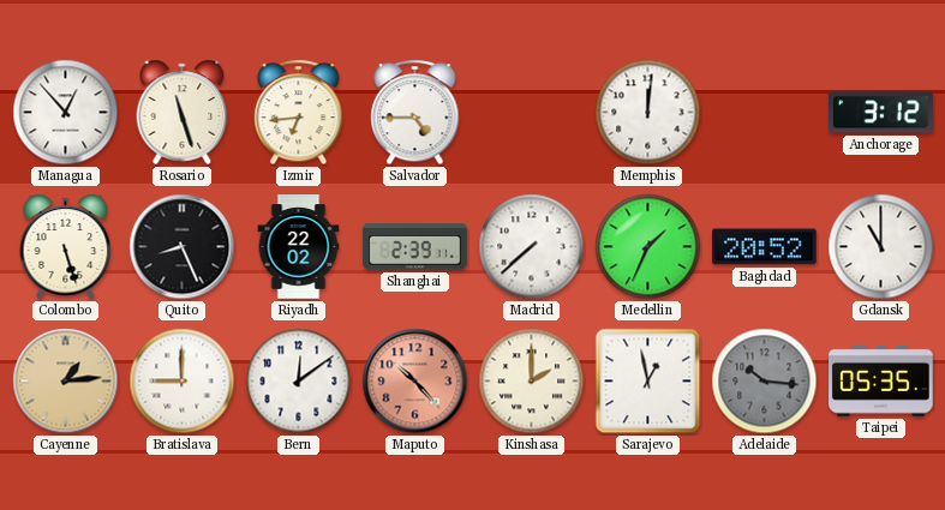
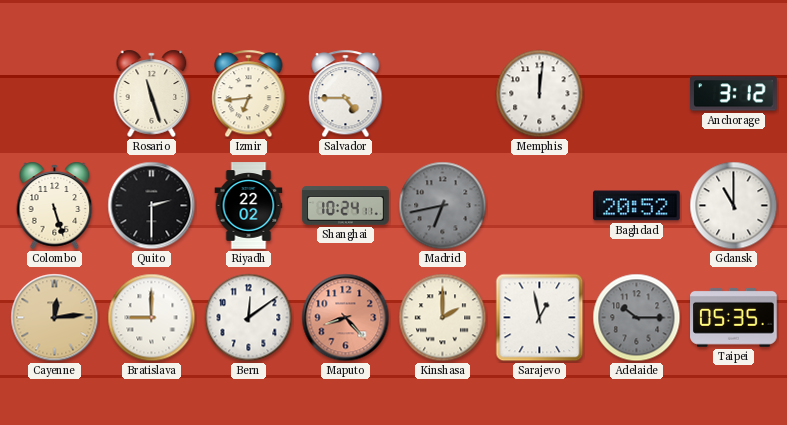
Managua: 12:53 -> none (66, 113)
Quito: 8:26 -> 2:30 (152, 206)
Shanghai: 2:39 -> 10:24 (346, 206)
Madrid: 7:38 -> 6:43 (443, 206)
Madrid dial: white -> grey (443, 206)
Medellin: 1:34 -> none (648, 247)
Cayenne: 1:14 -> 12:14 (55, 318)
Maputo: 10:23 -> 8:23 (346, 318)
Adelaide: 10:16 -> 10:15 (637, 318)
